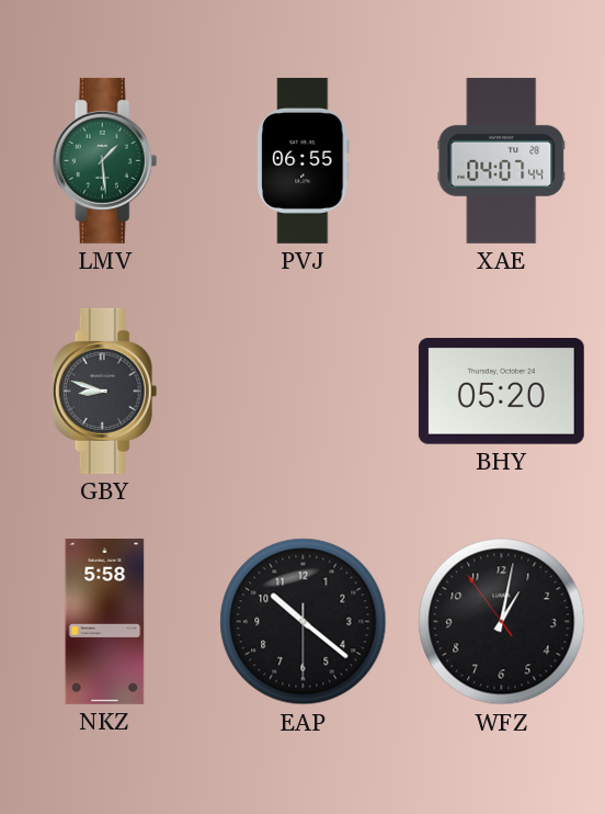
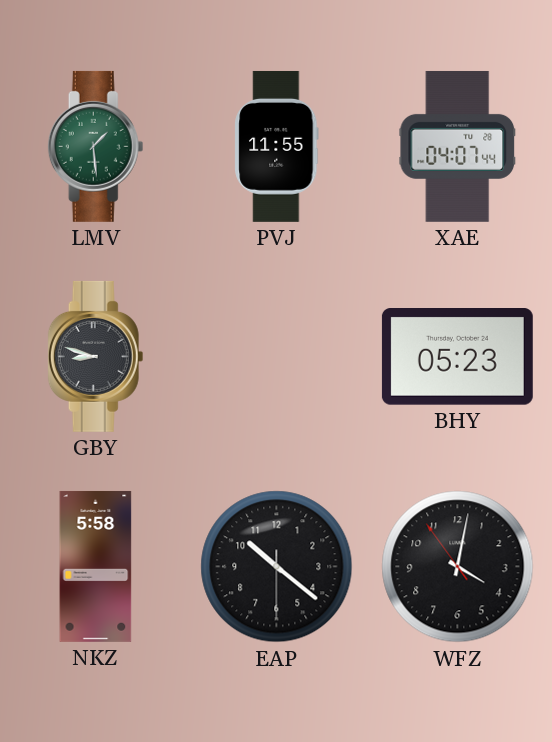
PVJ: 06:55 -> 11:55 (277, 146)
BHY: 05:20 -> 05:23 (457, 357)
WFZ: 1:01 -> 4:01 (458, 567)
